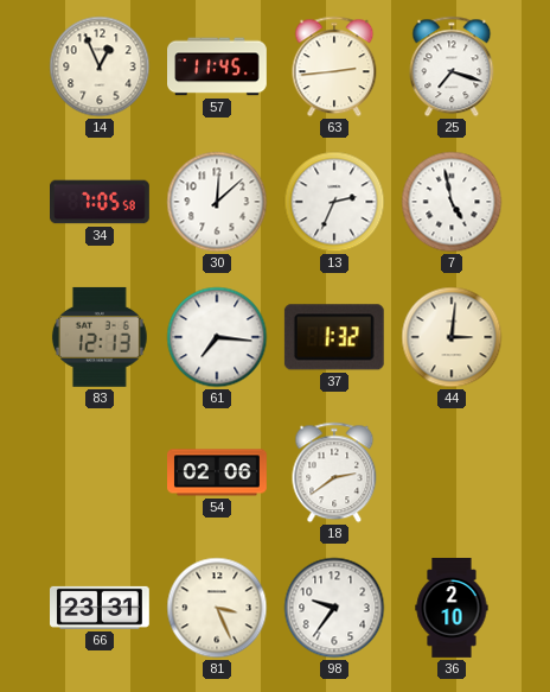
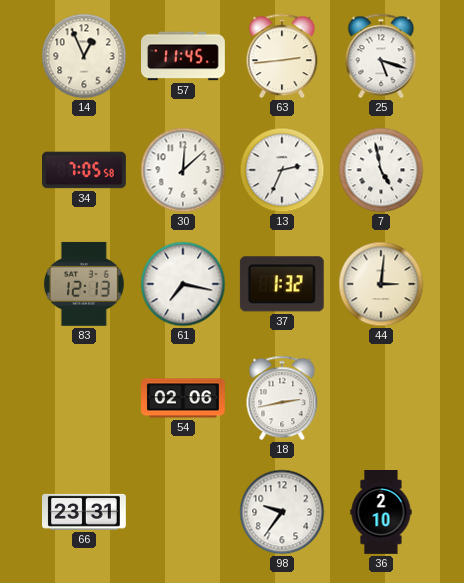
25: 7:18 -> 5:18 (381, 56)
61: 7:16 -> 7:17 (183, 284)
18: 2:39 -> 2:43 (282, 398)
81: 3:26 -> none (217, 608)
